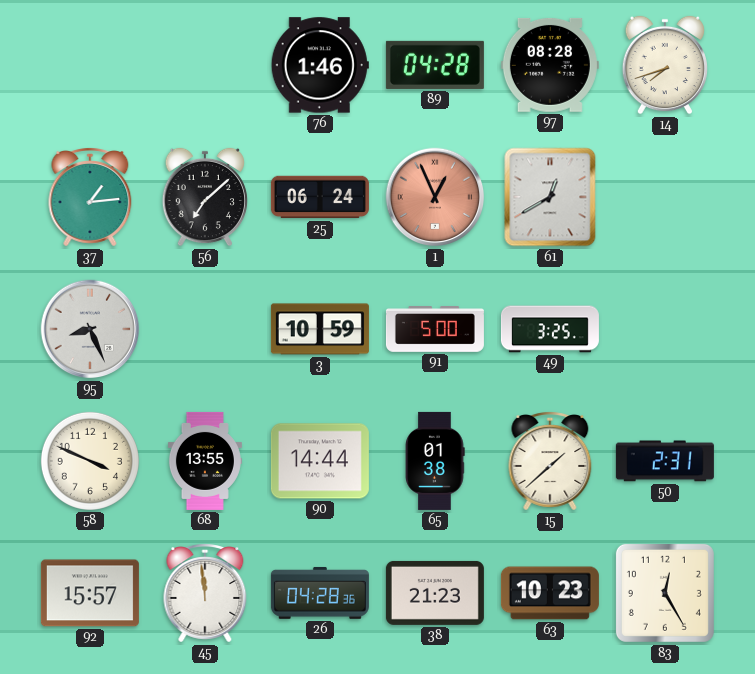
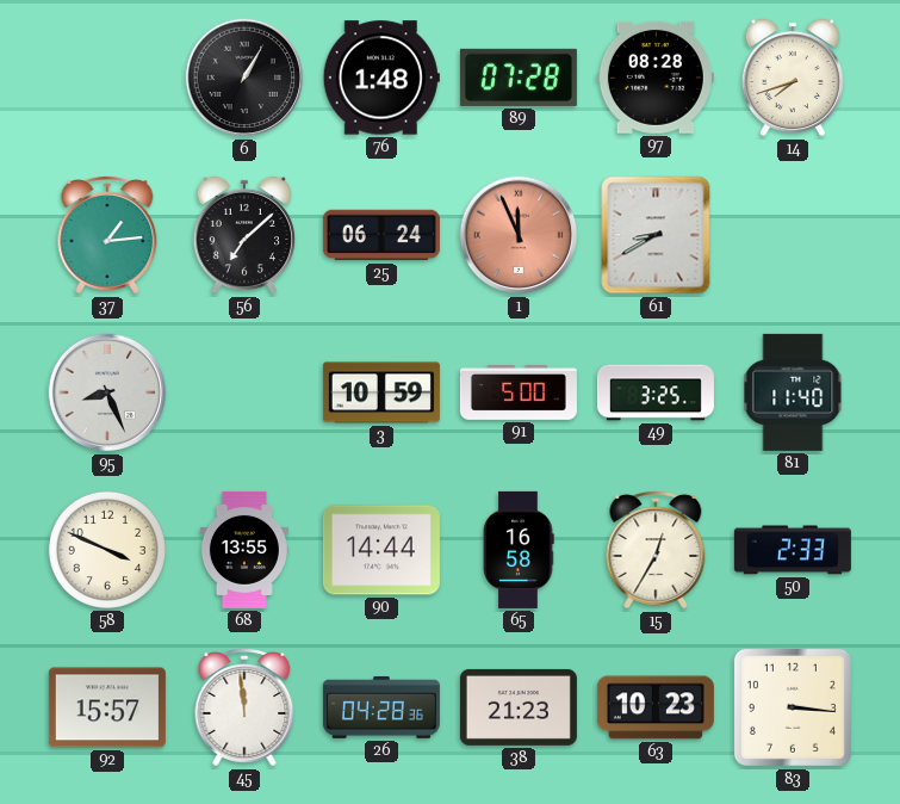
6: none -> 1:05 (244, 78)
76: 1:46 -> 1:48 (381, 78)
89: 04:28 -> 07:28 (519, 78)
1: 12:56 -> 11:56 (519, 235)
61: 12:40 -> 8:40 (656, 235)
81: none -> 11:40 (793, 392)
65: 01:38 -> 16:58 (519, 550)
15: 1:38 -> 12:35 (656, 550)
50: 2:31 -> 2:33 (793, 550)
83: 12:25 -> 3:16 (793, 707)
